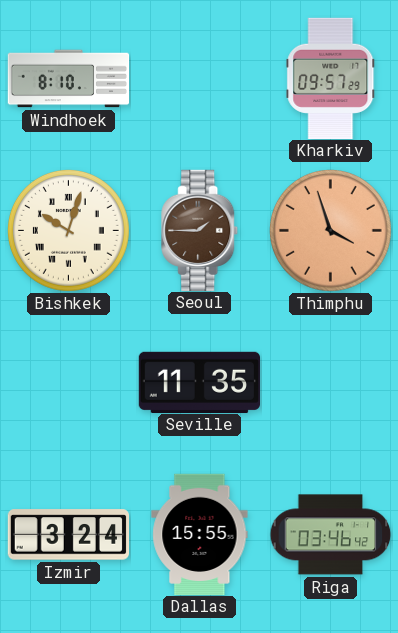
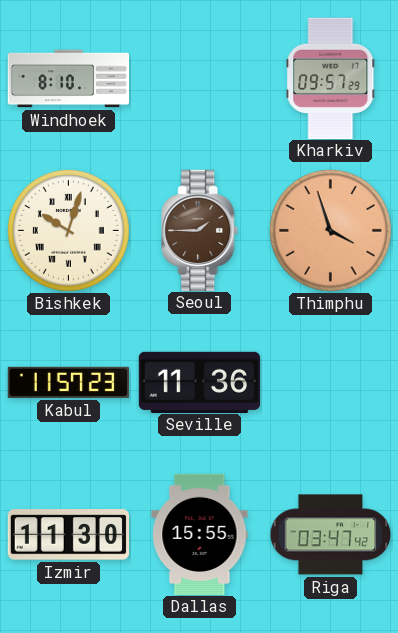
Kabul: none -> 11:57 (68, 382)
Seville: 11:35 -> 11:36 (199, 382)
Izmir: 3:24 -> 11:30 (68, 535)
Riga: 03:46 -> 03:47 (331, 535)
